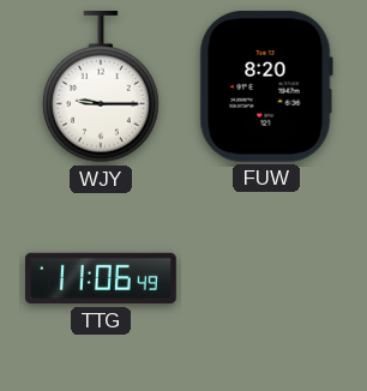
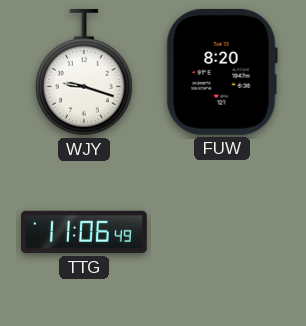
WJY: 9:15 -> 9:18 (85, 72)
